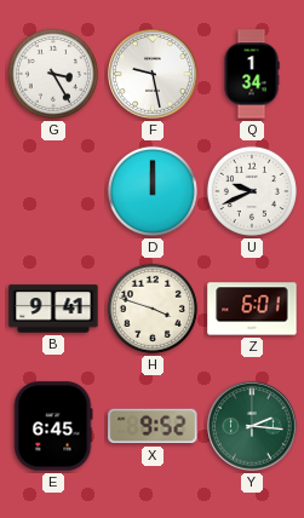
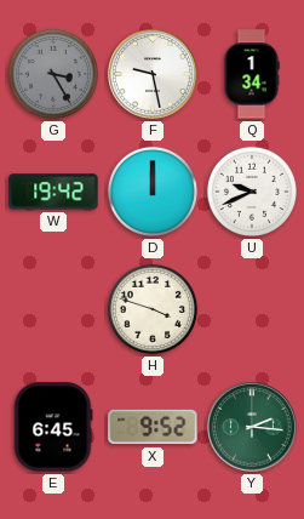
G dial: white -> grey (53, 74)
W: none -> 19:42 (53, 192)
B: 9:41 -> none (53, 309)
Z: 6:01 -> none (252, 309)
